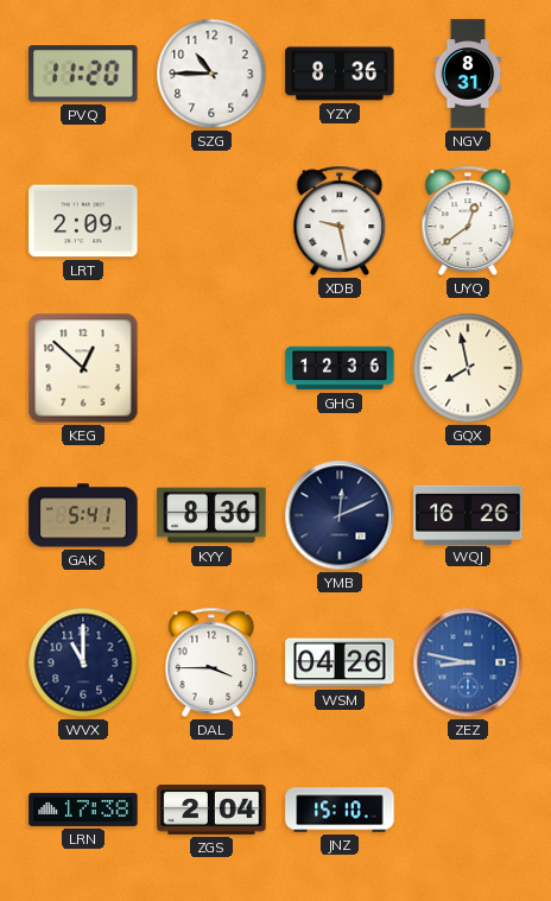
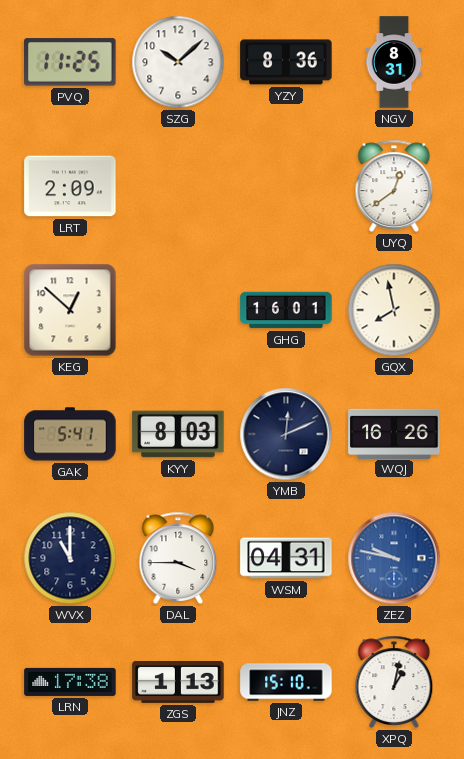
PVQ: 11:20 -> 11:25 (70, 62)
SZG: 10:45 -> 10:08 (178, 62)
XDB: 9:28 -> none (340, 221)
GHG: 12:36 -> 16:01 (286, 310)
KYY: 8:36 -> 8:03 (178, 434)
WSM: 04:26 -> 04:31 (286, 558)
ZEZ: 8:47 -> 9:47 (394, 558)
ZGS: 2:04 -> 1:13 (178, 682)
XPQ: none -> 1:02 (394, 682)
